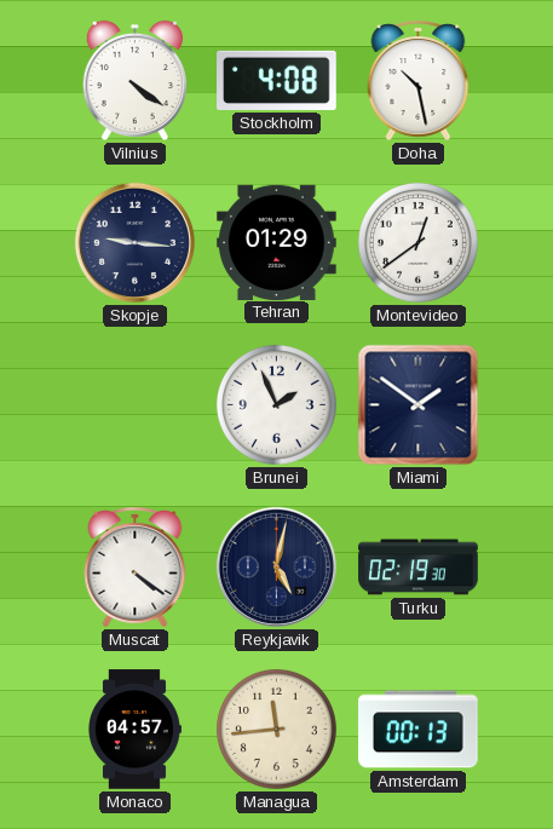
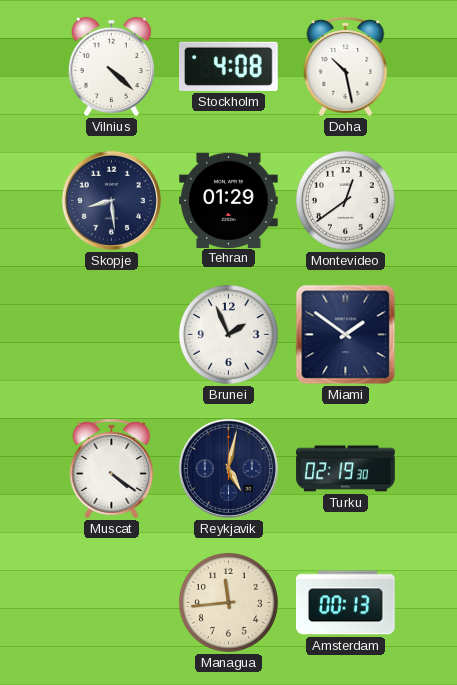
Vilnius: 4:21 -> 4:22 (111, 67)
Skopje: 9:16 -> 8:29 (111, 200)
Monaco: 04:57 -> none (134, 730)
